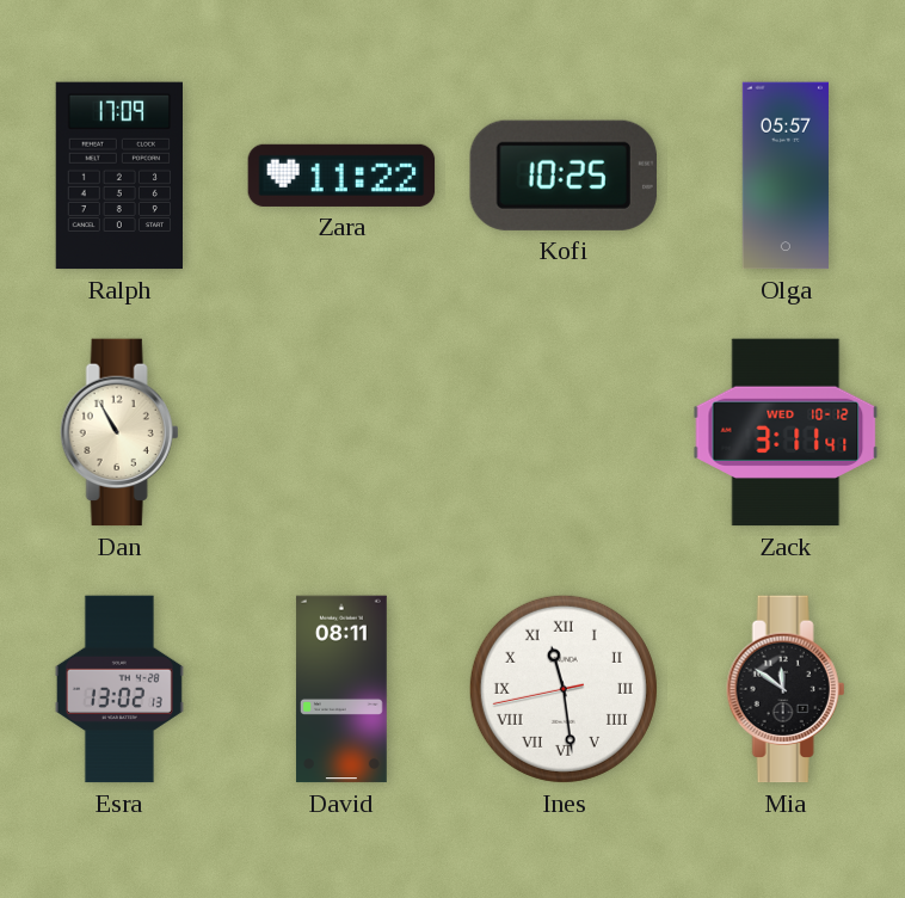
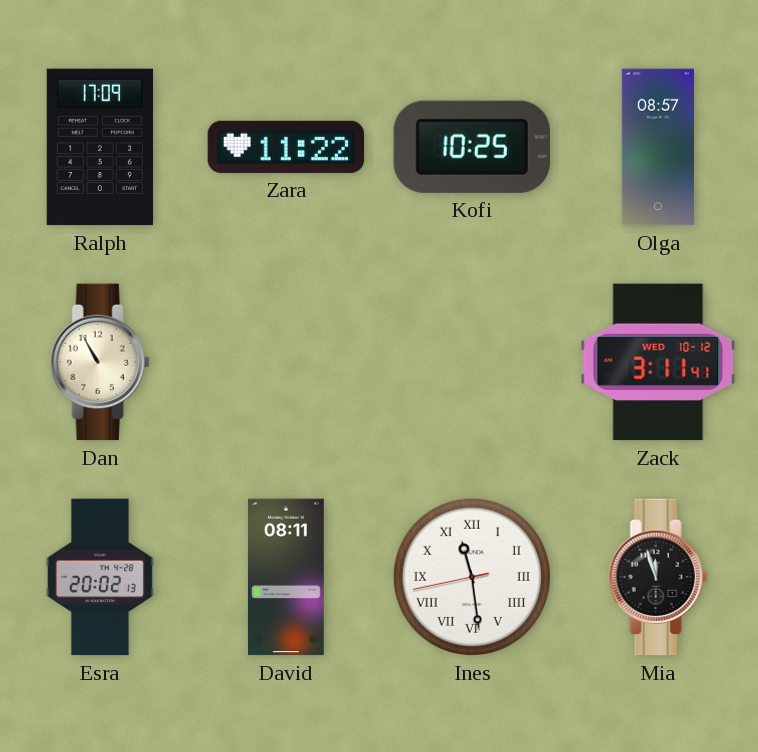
Olga: 05:57 -> 08:57 (658, 147)
Esra: 13:02 -> 20:02 (100, 577)
Mia: 11:51 -> 11:57 (658, 577)
